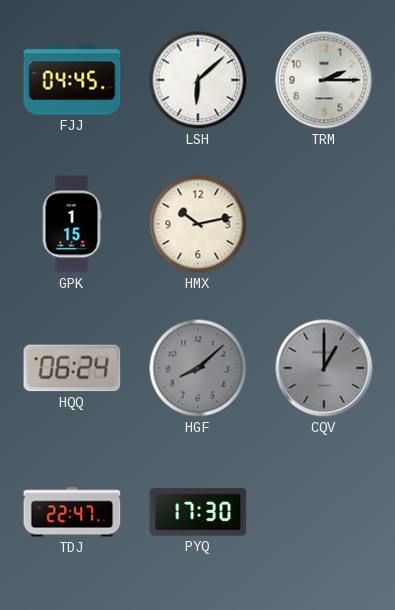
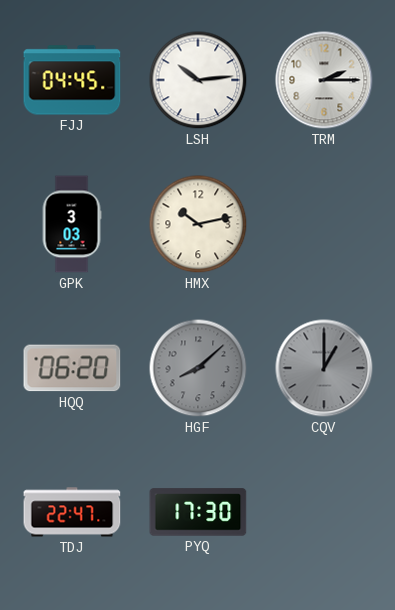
LSH: 6:08 -> 10:14 (198, 80)
GPK: 1:15 -> 3:03 (72, 224)
HQQ: 06:24 -> 06:20 (72, 368)
